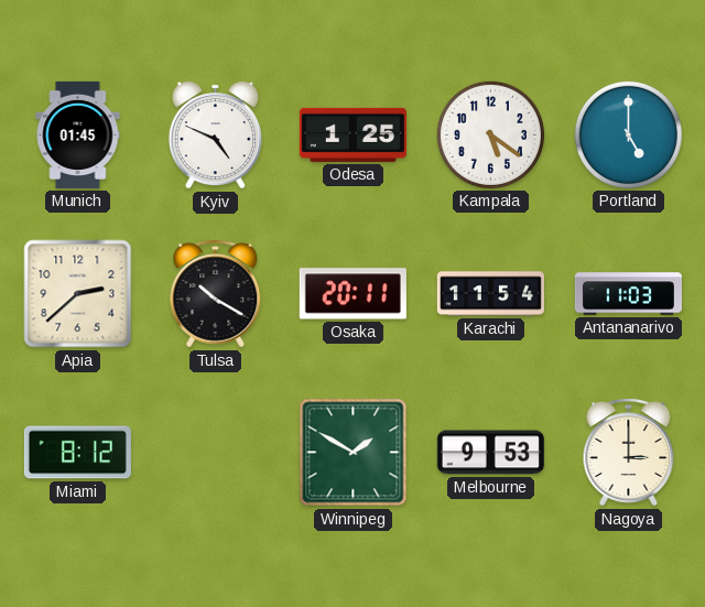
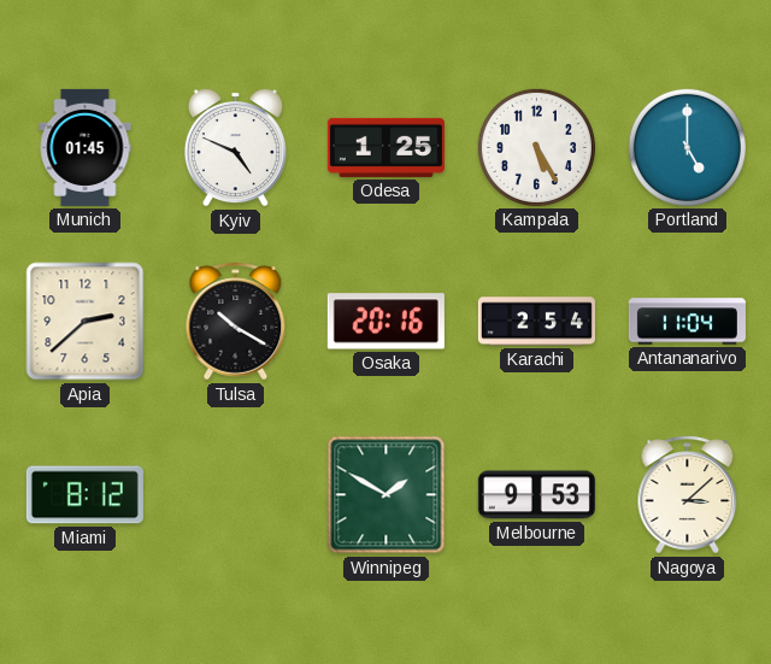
Kampala: 5:21 -> 5:25 (536, 147)
Osaka: 20:11 -> 20:16 (385, 322)
Karachi: 11:54 -> 2:54 (536, 322)
Antananarivo: 11:03 -> 11:04 (687, 322)
Nagoya: 3:00 -> 3:08 (688, 495)
